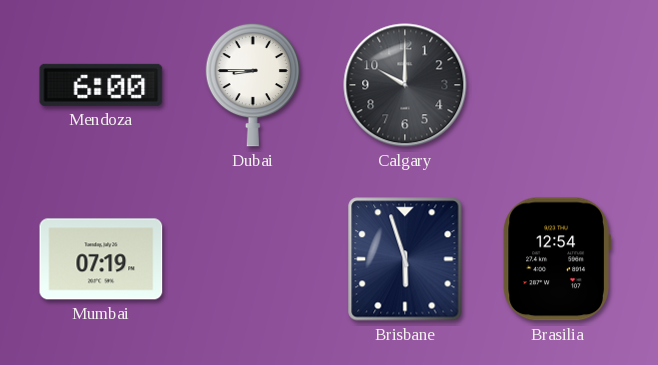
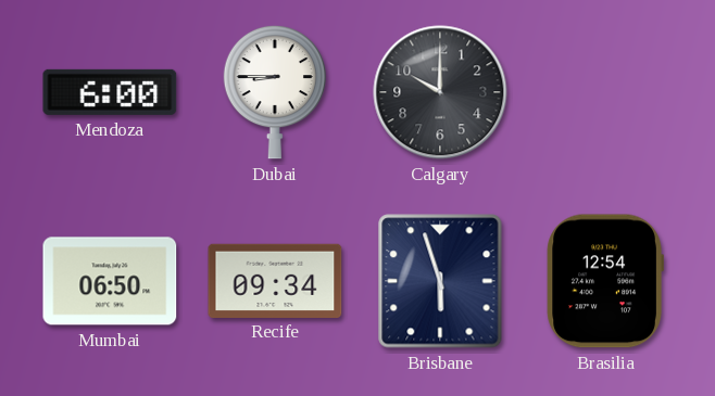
Mumbai: 07:19 -> 06:50 (110, 281)
Recife: none -> 09:34 (275, 280)
